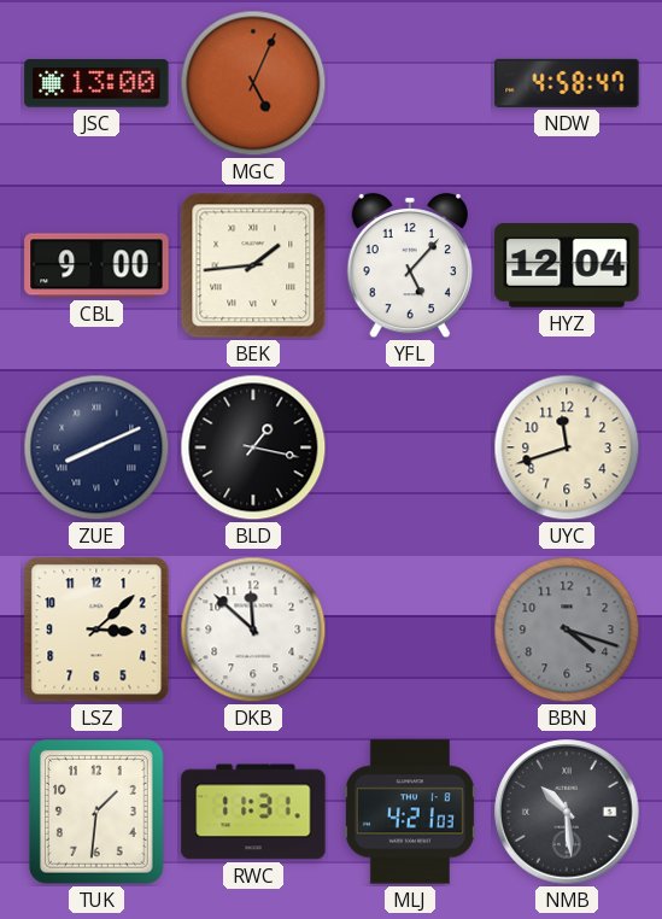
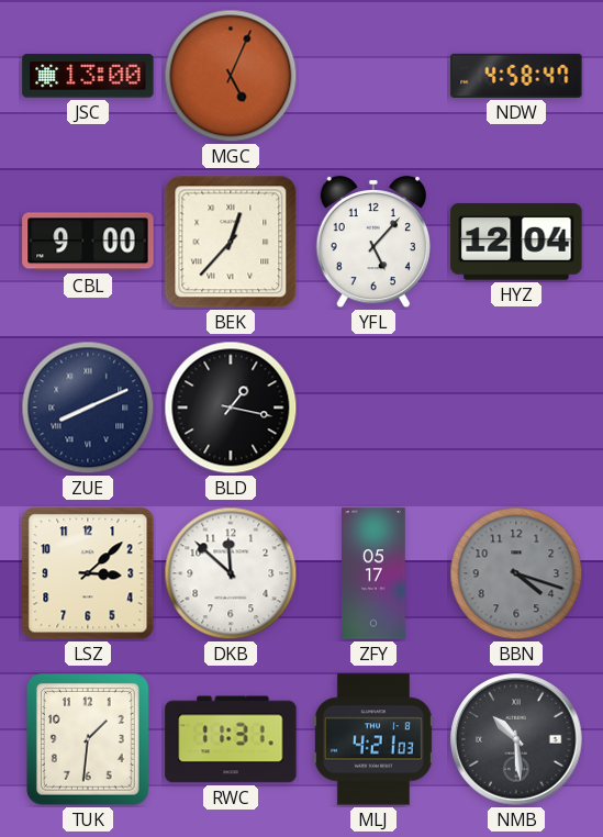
BEK: 1:44 -> 12:37 (231, 242)
UYC: 11:42 -> none (567, 447)
ZFY: none -> 05:17 (373, 573)
